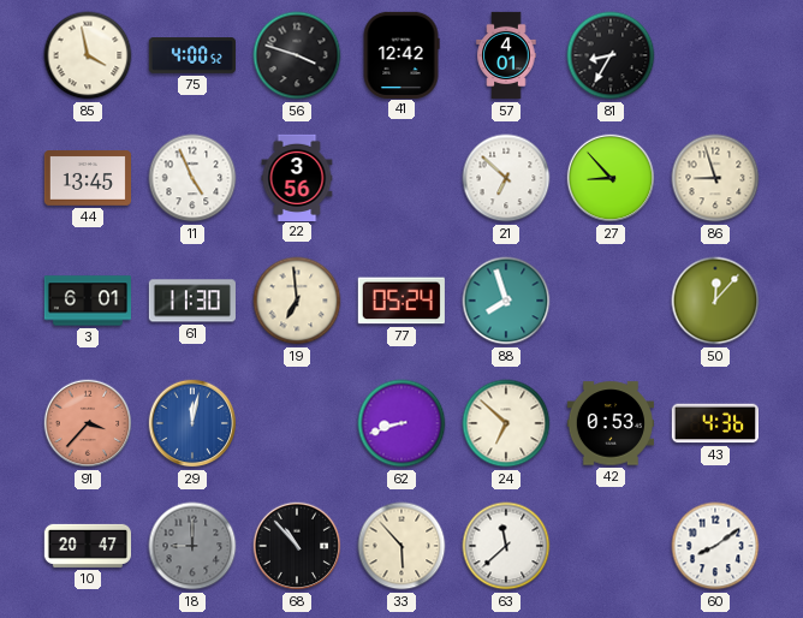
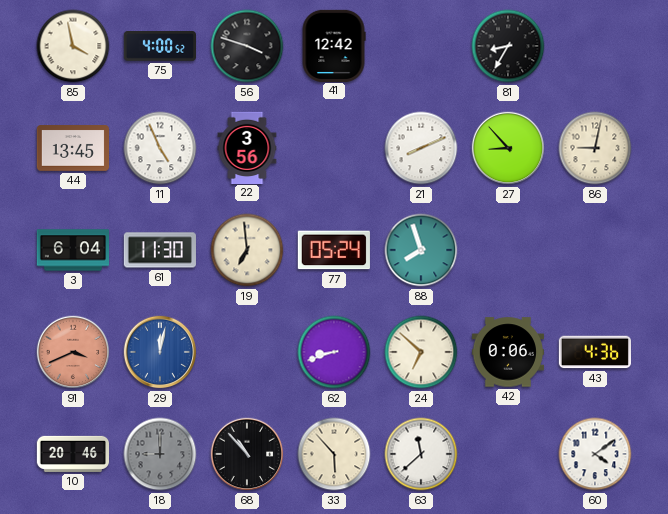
57: 4:01 -> none (506, 55)
21: 6:52 -> 8:11 (421, 148)
86: 8:57 -> 9:02 (595, 148)
3: 6:01 -> 6:04 (72, 250)
50: 12:07 -> none (715, 301)
91: 3:37 -> 3:41 (73, 352)
42: 0:53 -> 0:06 (507, 352)
10: 20:47 -> 20:46 (72, 454)
60: 8:09 -> 4:09 (595, 454)
